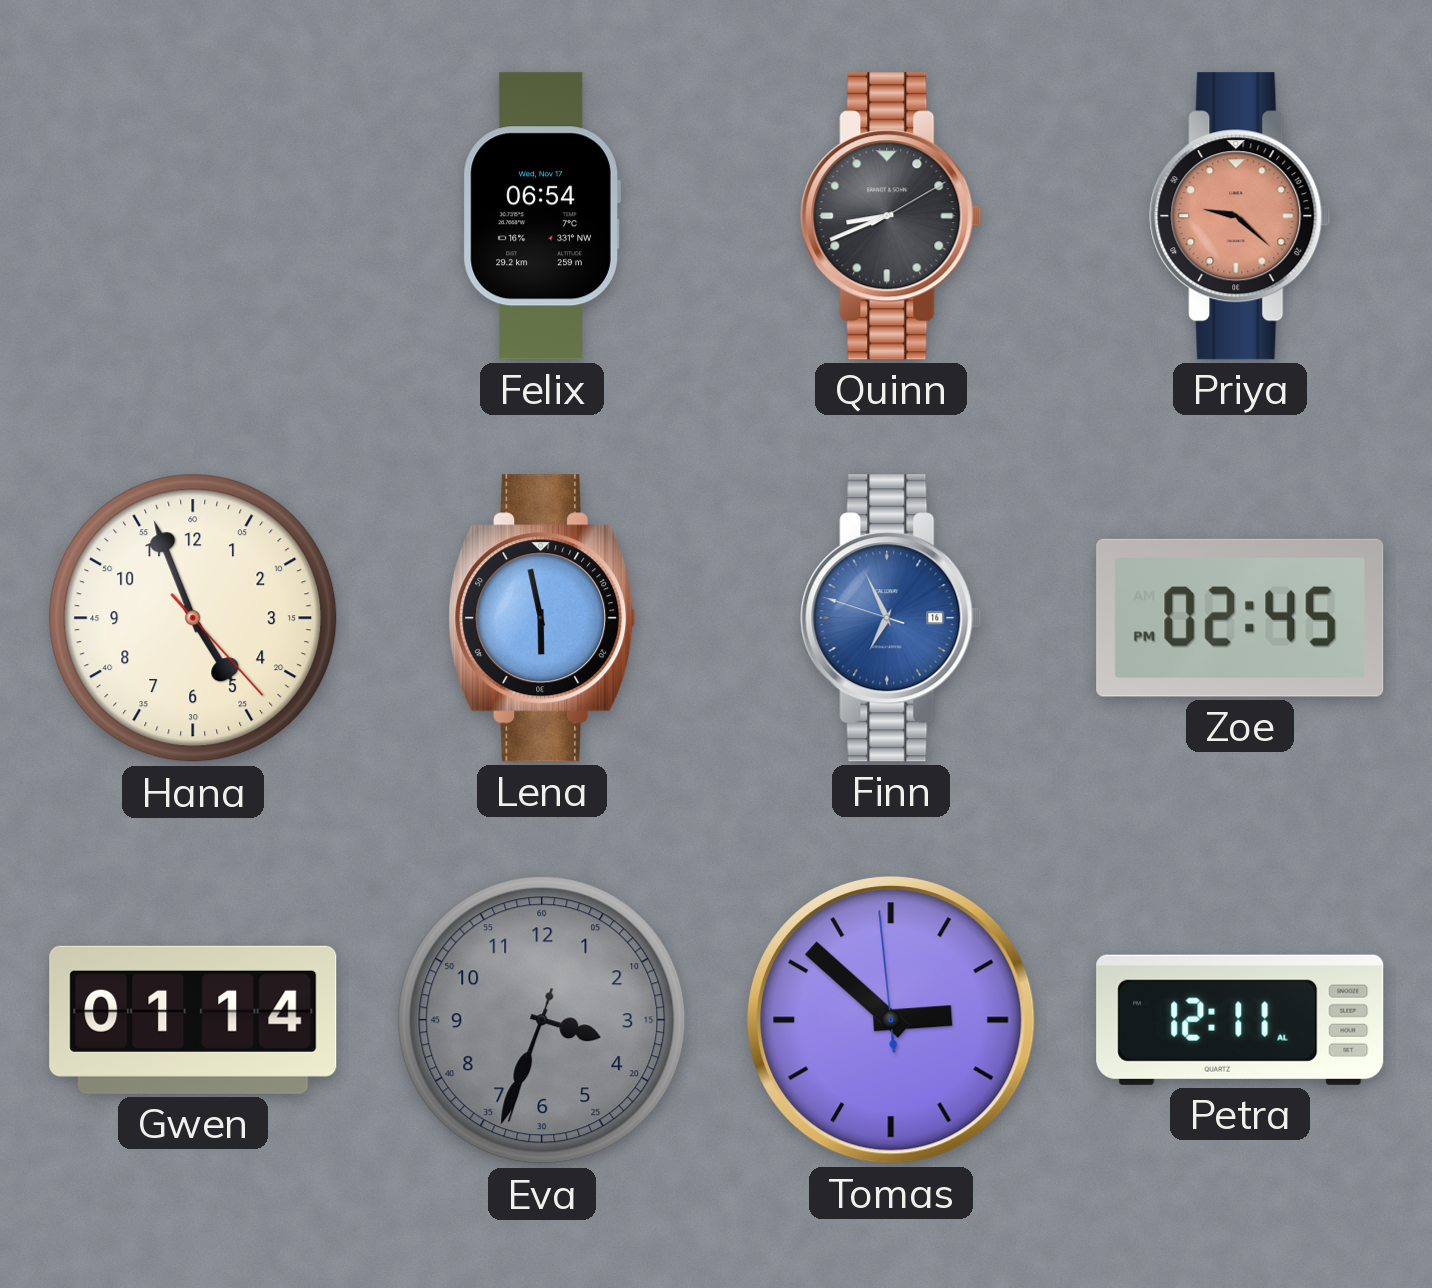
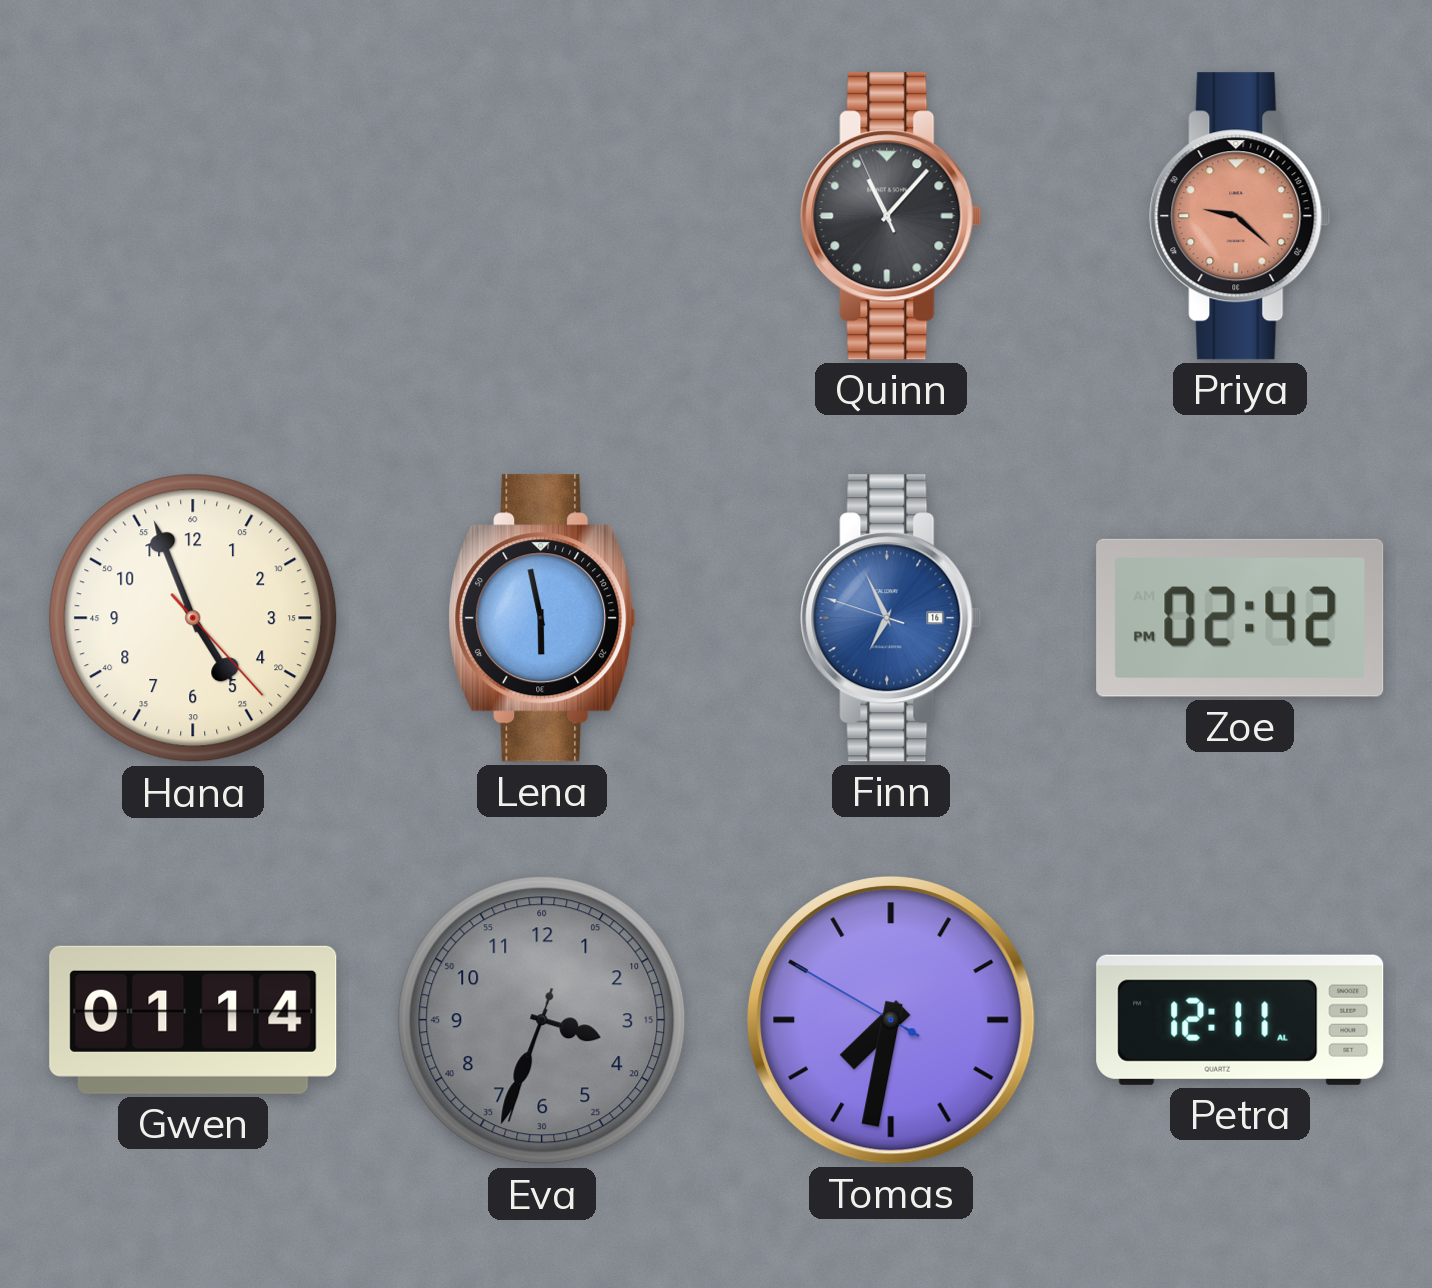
Felix: 06:54 -> none (542, 216)
Quinn: 8:41 -> 11:06 (891, 216)
Zoe: 02:45 -> 02:42 (1240, 618)
Tomas: 2:51 -> 7:31 (892, 1021)
